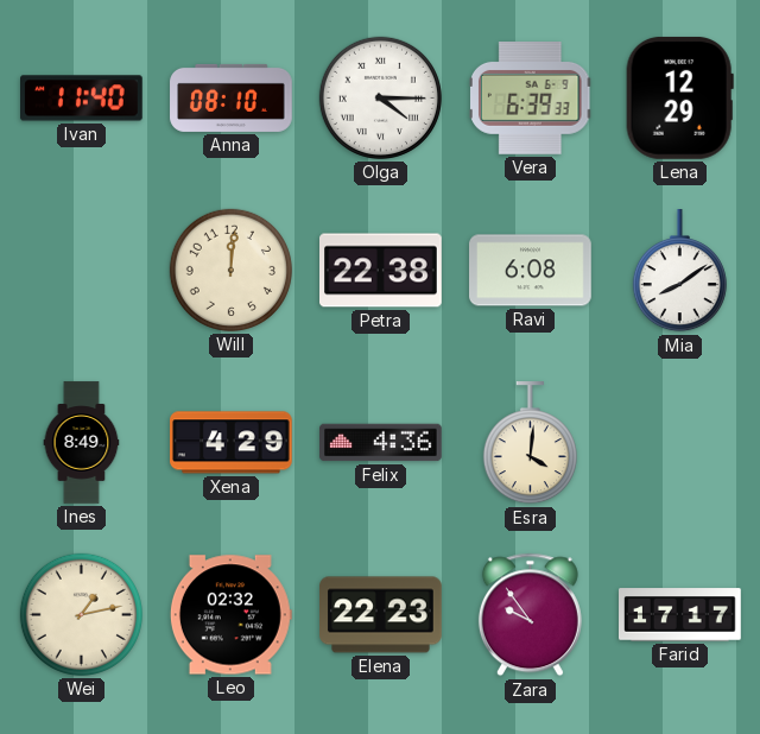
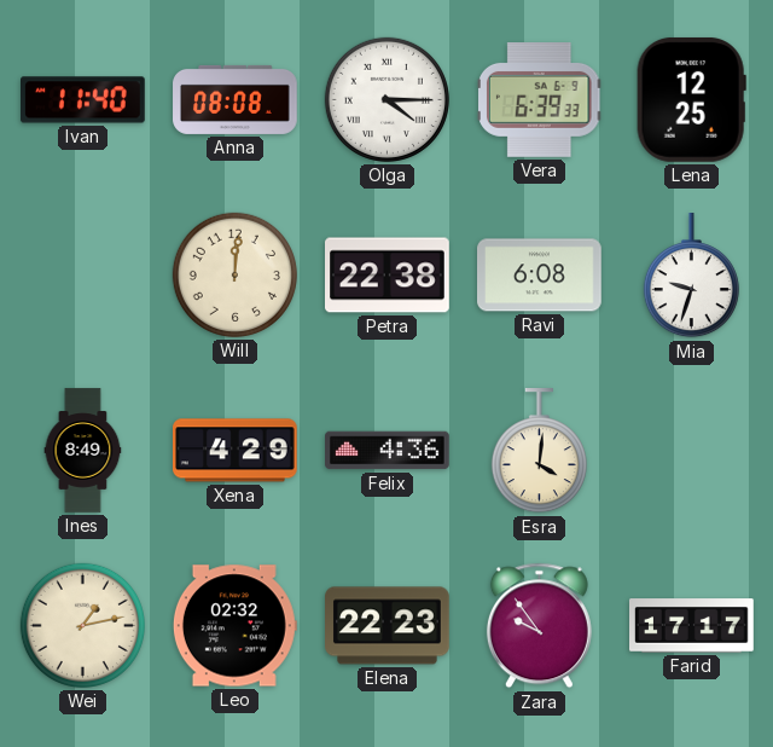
Anna: 08:10 -> 08:08 (236, 99)
Lena: 12:29 -> 12:25 (691, 100)
Mia: 8:09 -> 9:33 (691, 277)
